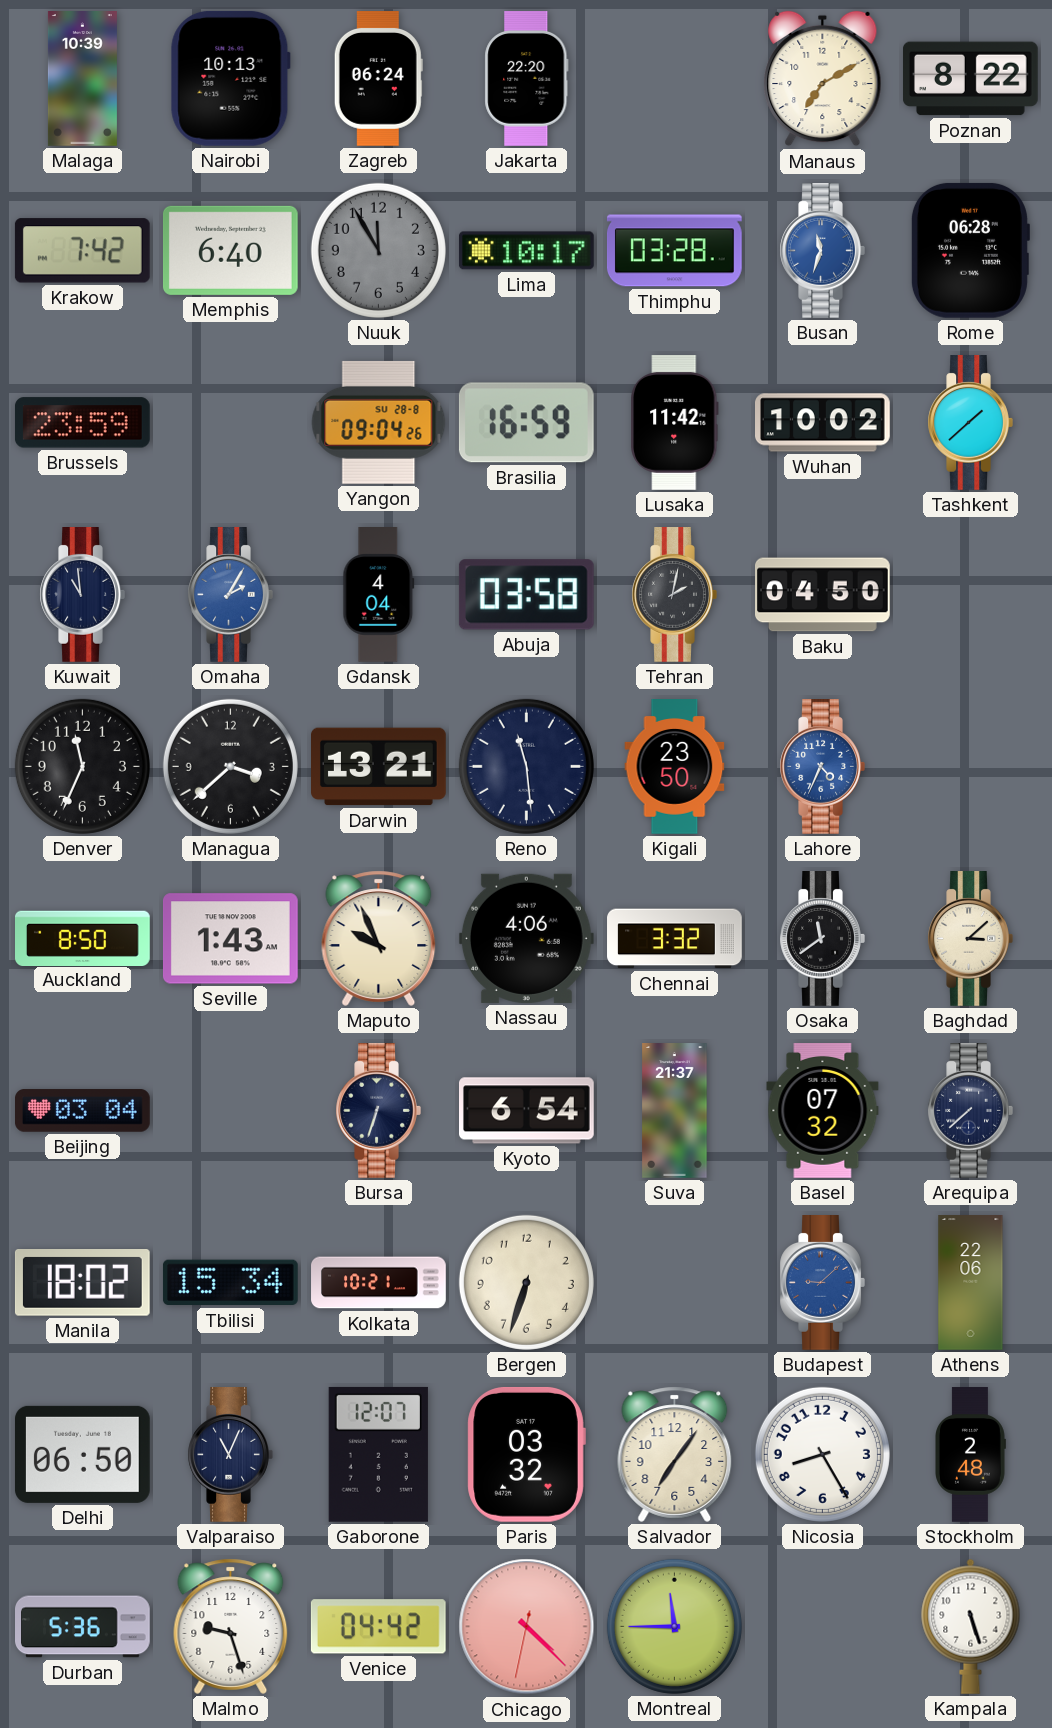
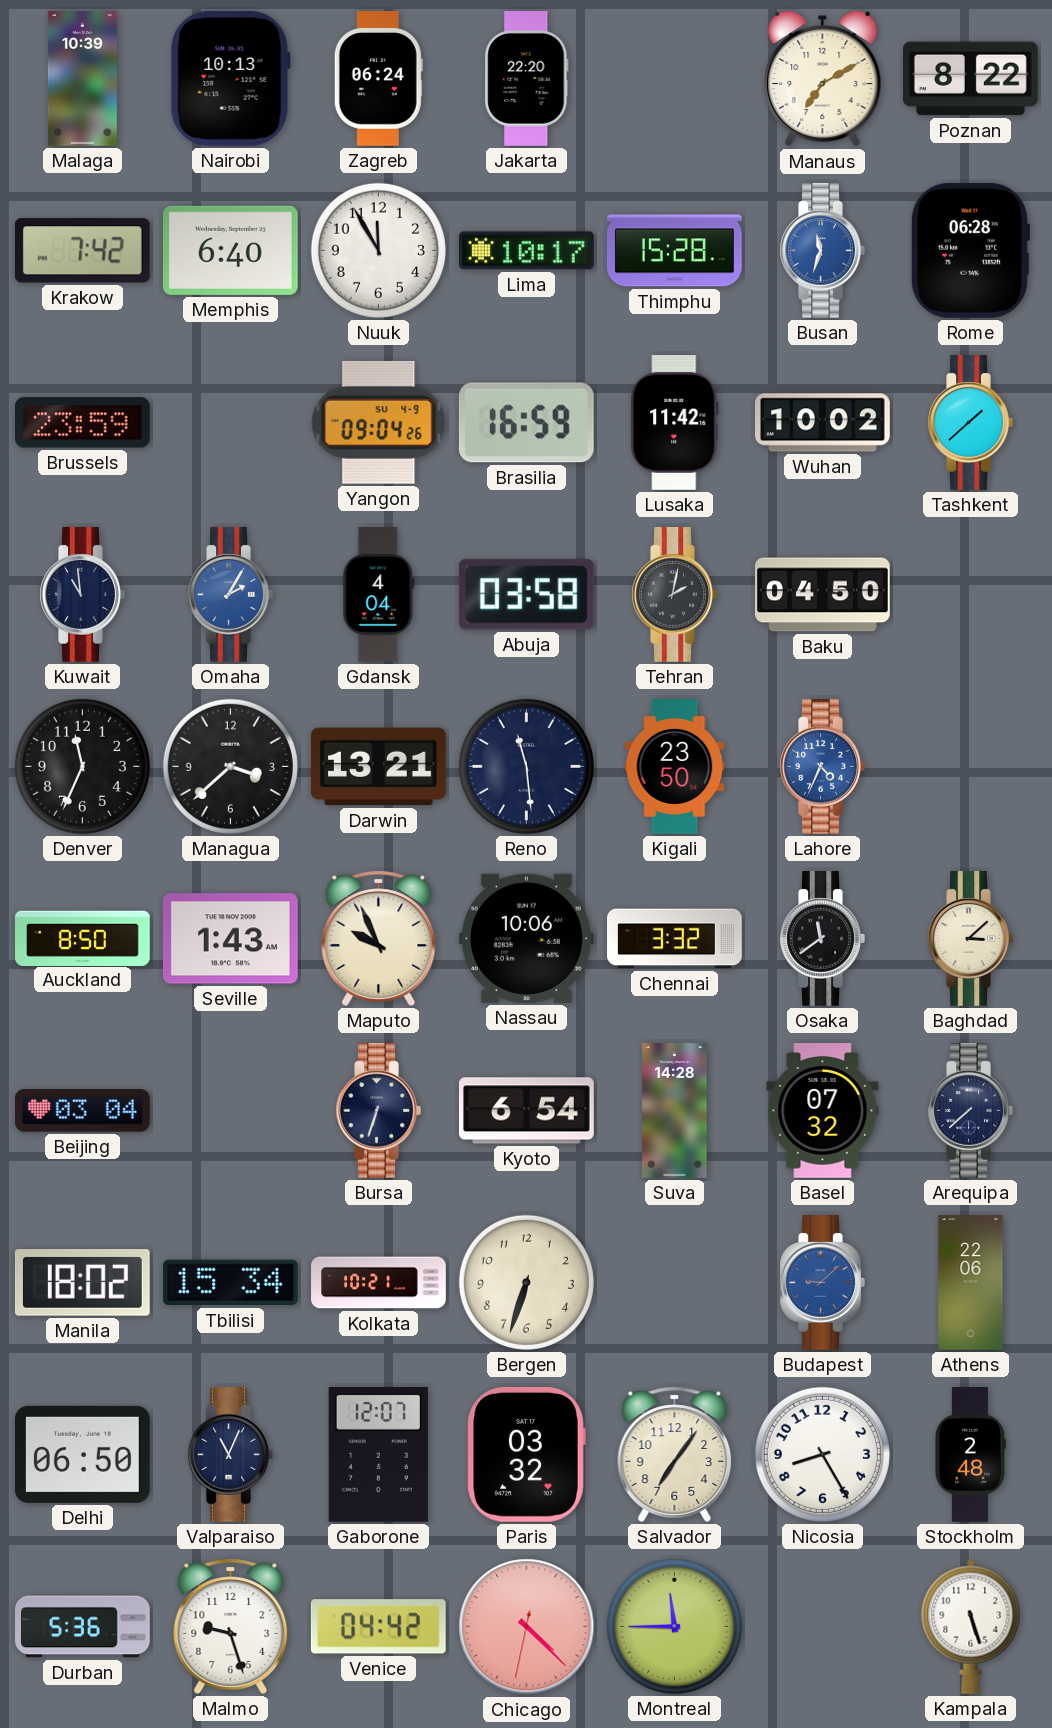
Nuuk dial: grey -> white (378, 250)
Thimphu: 03:28 -> 15:28 (674, 251)
Yangon date: SU 28-8 -> SU 4-9 (379, 422)
Nassau: 4:06 -> 10:06 (526, 938)
Suva: 21:37 -> 14:28 (675, 1111)
